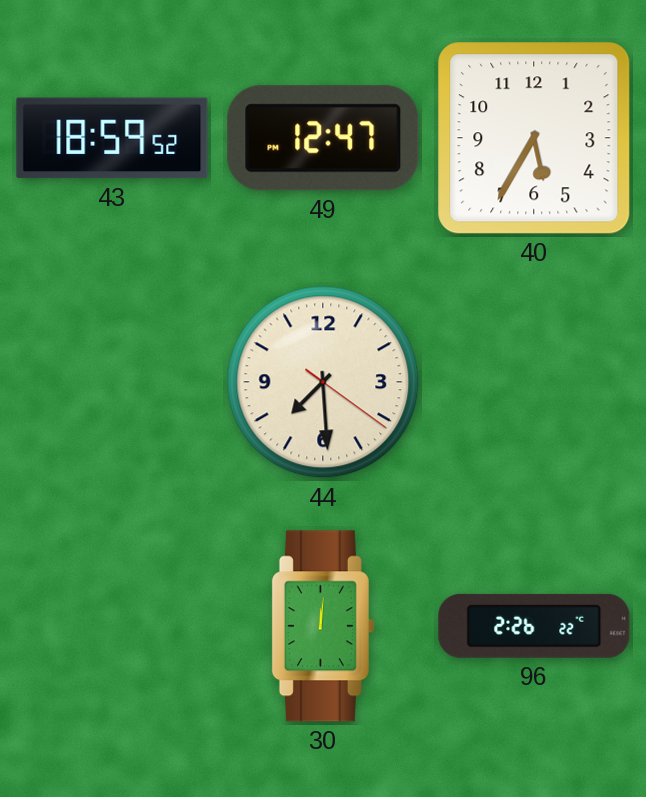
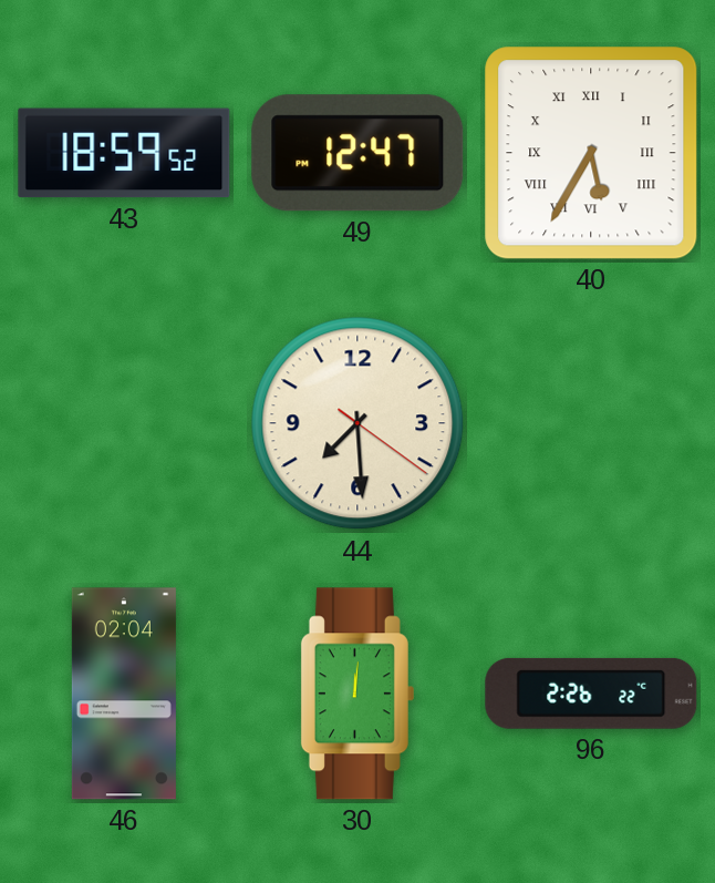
40 numerals: Arabic -> Roman (591, 153)
46: none -> 02:04 (124, 694)
